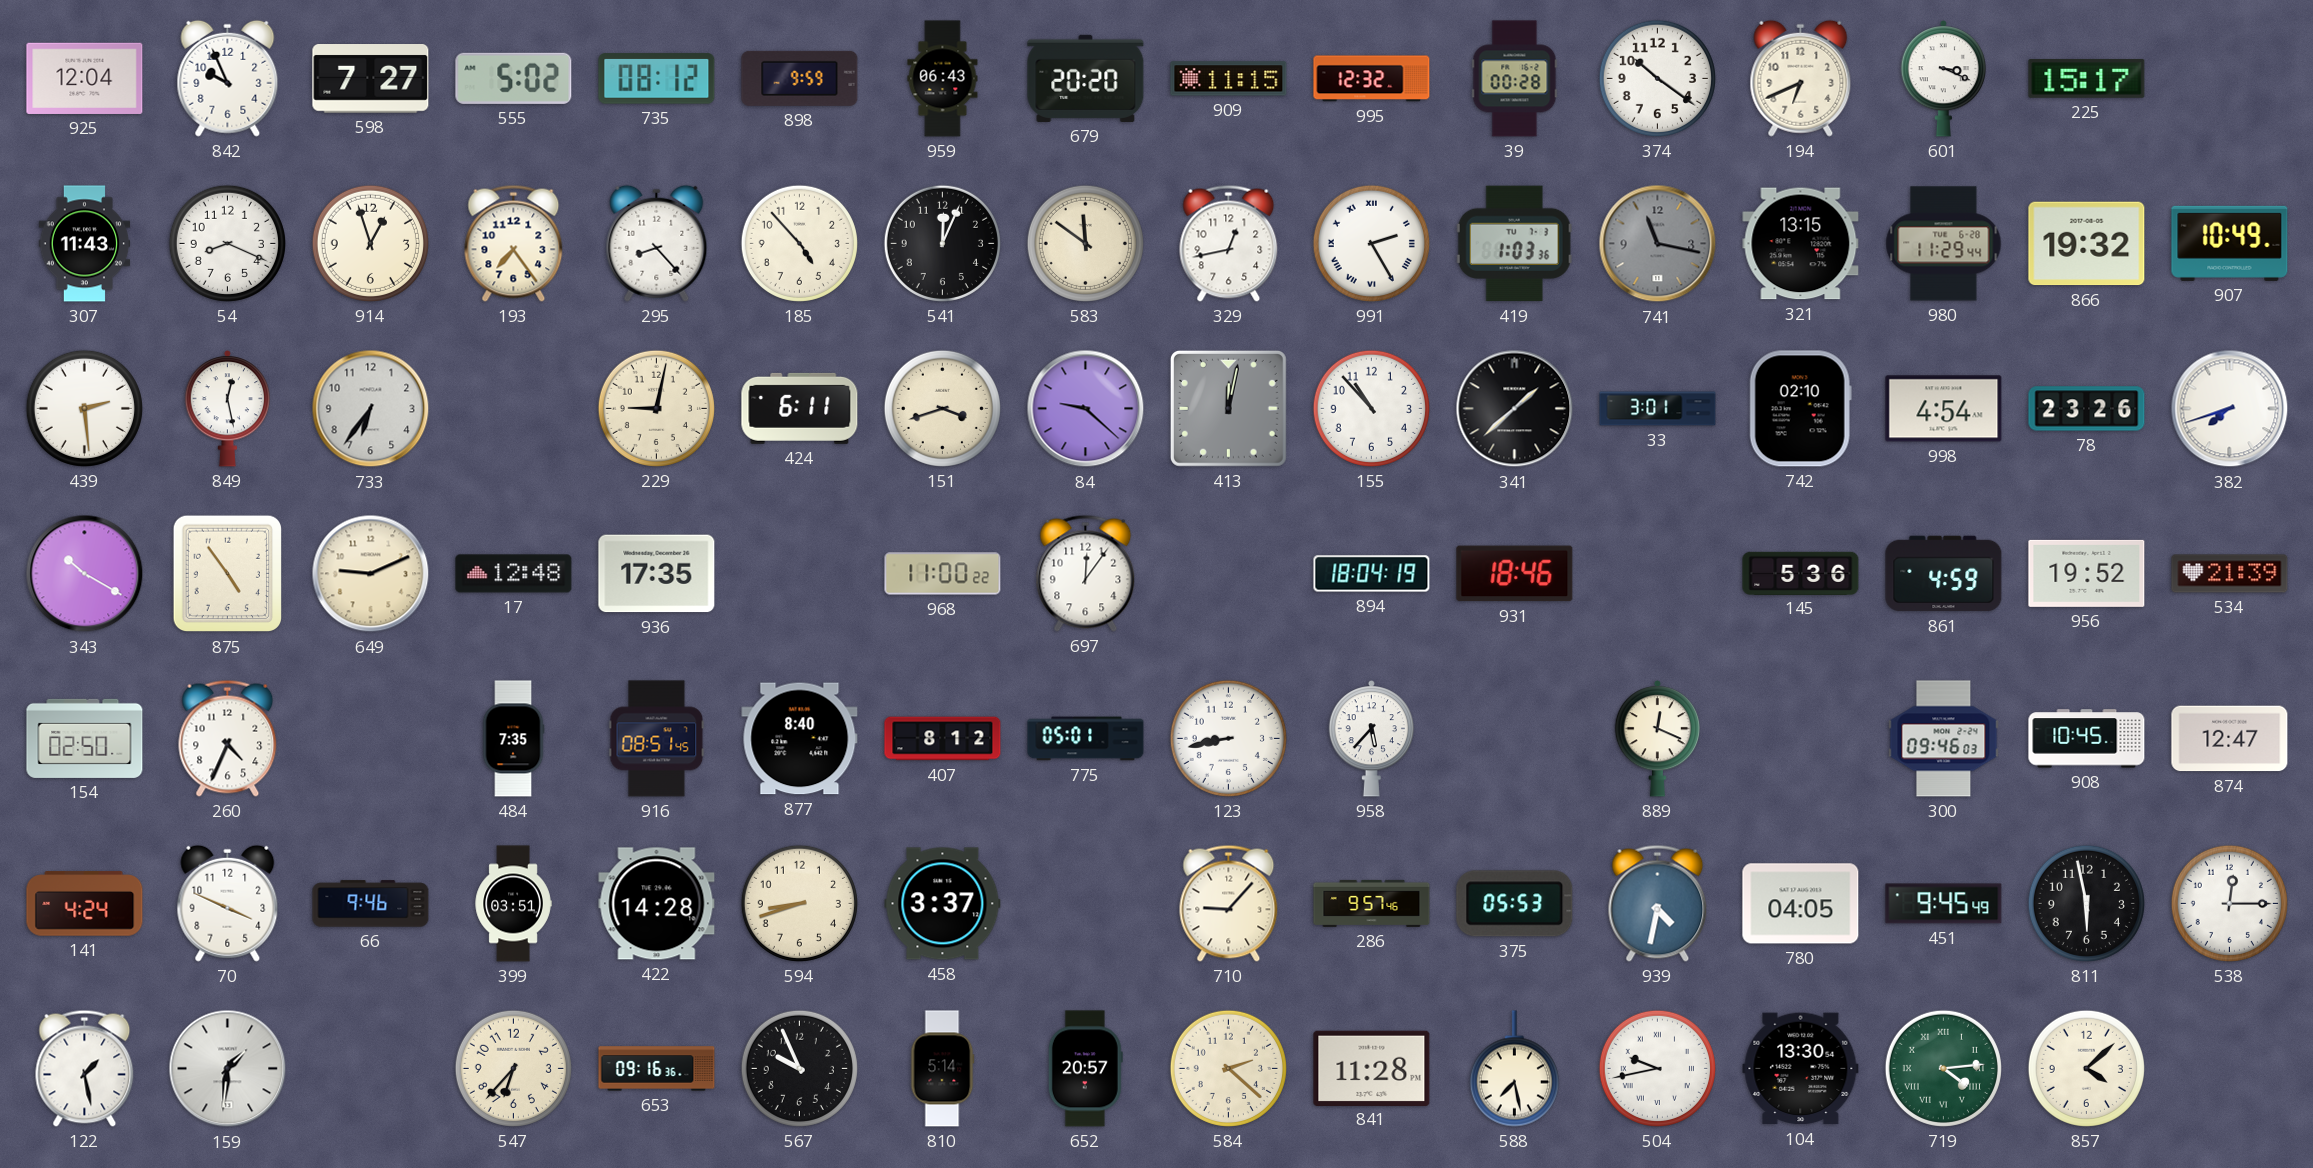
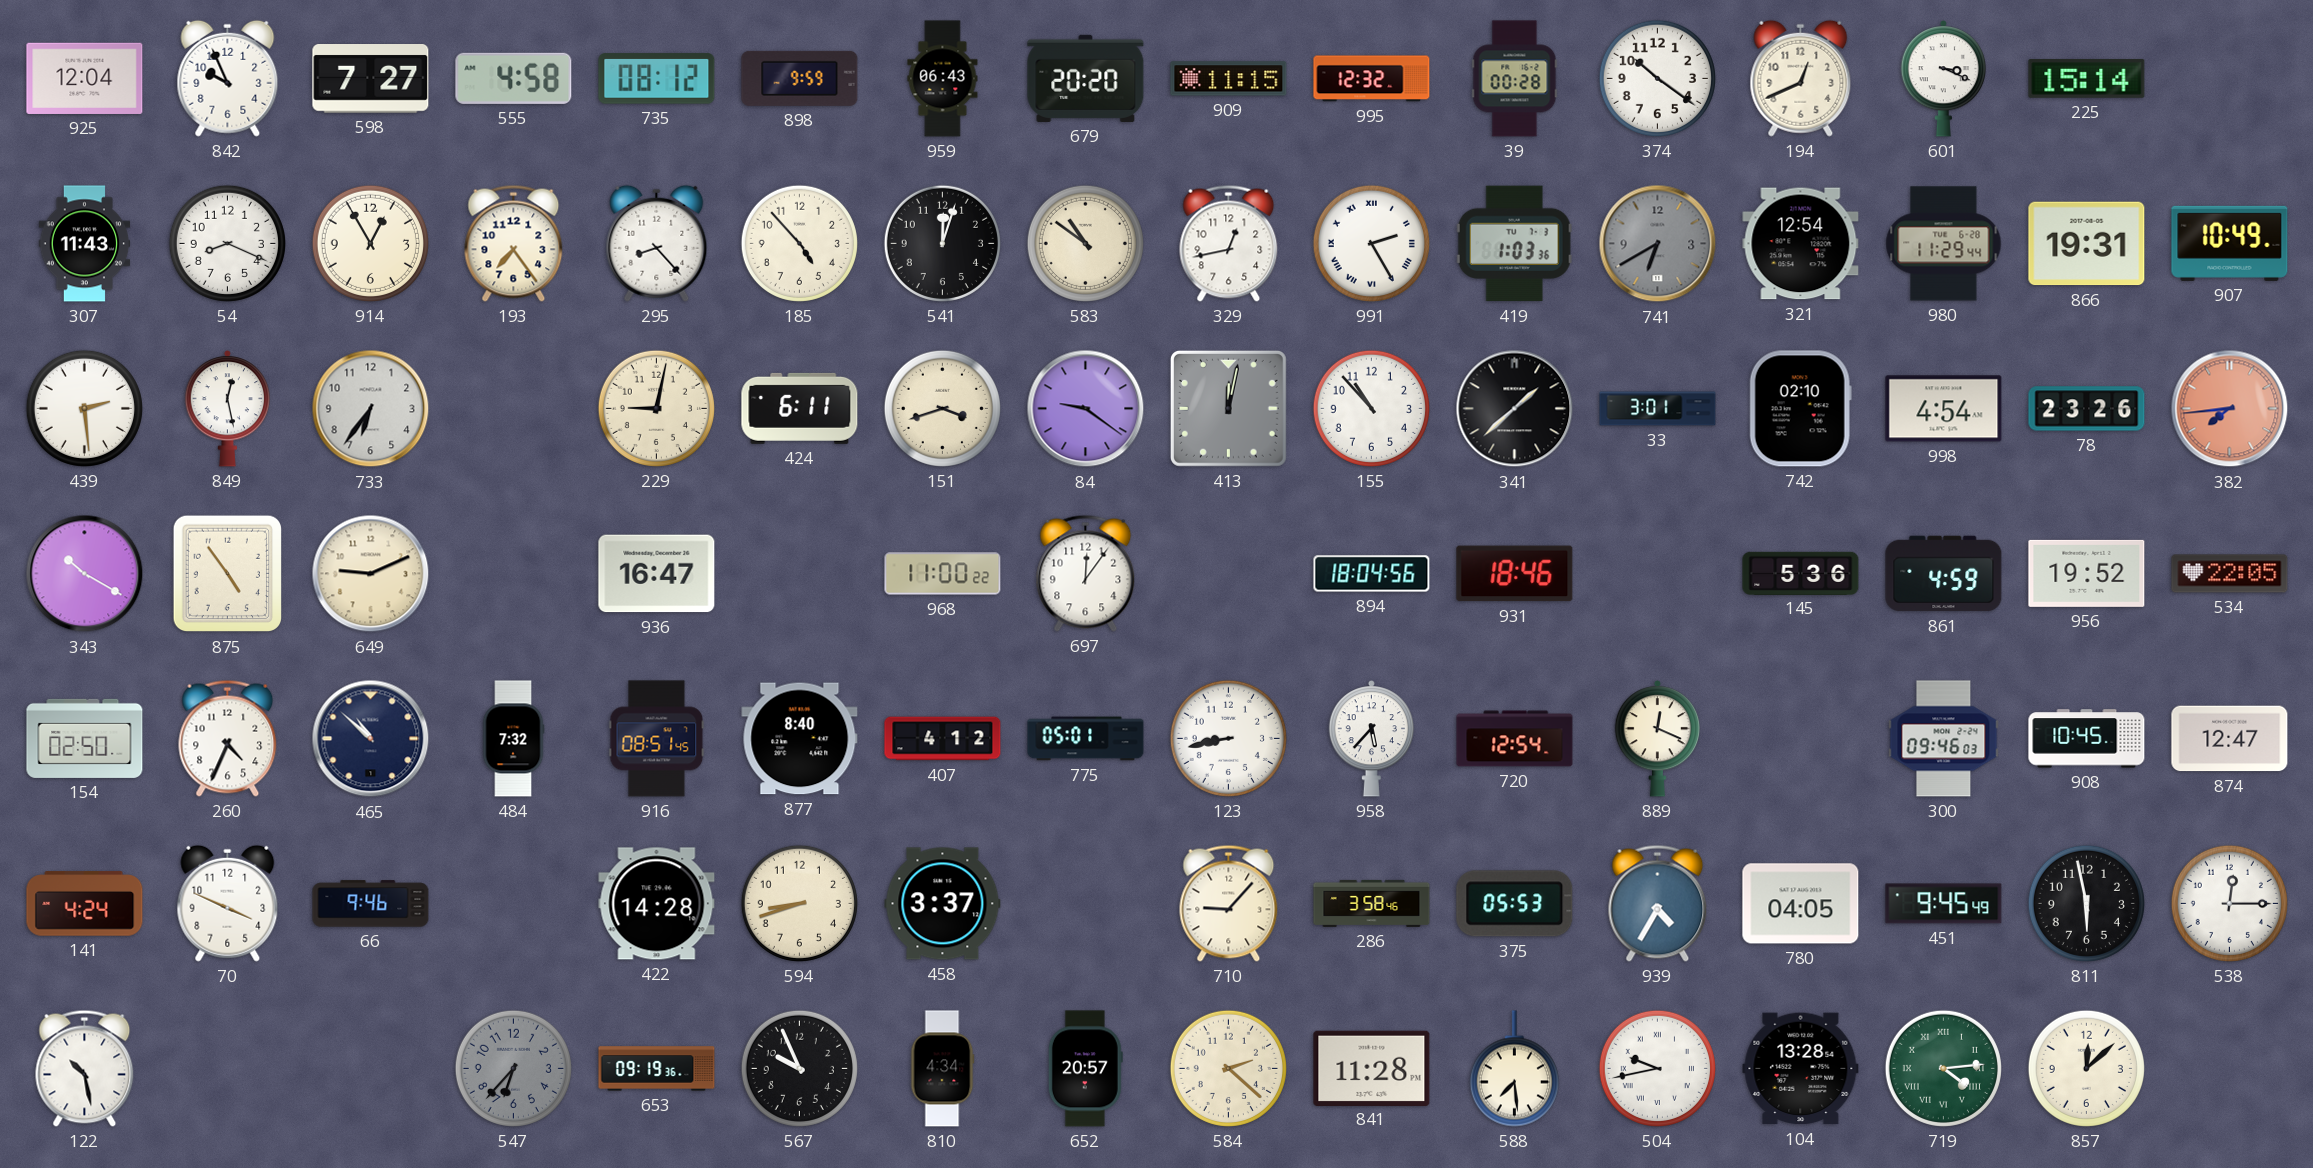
555: 5:02 -> 4:58 (514, 78)
194: 6:41 -> 12:41 (1801, 78)
225: 15:17 -> 15:14 (2087, 79)
914: 12:57 -> 12:55 (370, 243)
541: 12:04 -> 12:03 (942, 243)
583: 11:51 -> 10:51 (1085, 243)
741: 11:17 -> 6:40 (1658, 244)
321: 13:15 -> 12:54 (1801, 244)
866: 19:32 -> 19:31 (2087, 244)
84: 9:22 -> 9:21 (1086, 409)
382: 7:42 -> 7:44 (2230, 409)
382 dial: white -> salmon (2230, 409)
17: 12:48 -> none (514, 574)
936: 17:35 -> 16:47 (657, 574)
894: 18:04:19 -> 18:04:56 (1372, 574)
534: 21:39 -> 22:05 (2230, 574)
465: none -> 10:52 (371, 739)
484: 7:35 -> 7:32 (513, 739)
407: 8:12 -> 4:12 (943, 739)
720: none -> 12:54 (1515, 739)
399: 03:51 -> none (513, 904)
286: 9:57 -> 3:58 (1372, 903)
939: 4:32 -> 4:35 (1658, 903)
122: 1:28 -> 10:28 (85, 1068)
159: 1:31 -> none (228, 1069)
547 dial: cream -> grey (513, 1068)
653: 09:16 -> 09:19 (657, 1069)
810: 5:14 -> 4:34 (942, 1069)
588: 7:28 -> 7:29 (1514, 1069)
104: 13:30 -> 13:28 (1801, 1069)
857: 4:08 -> 12:08 (2086, 1068)
